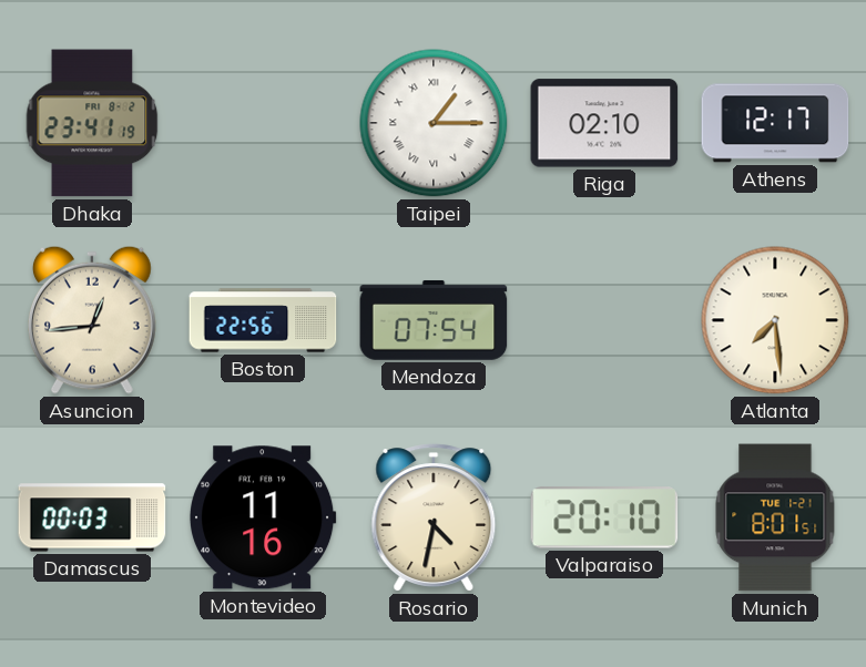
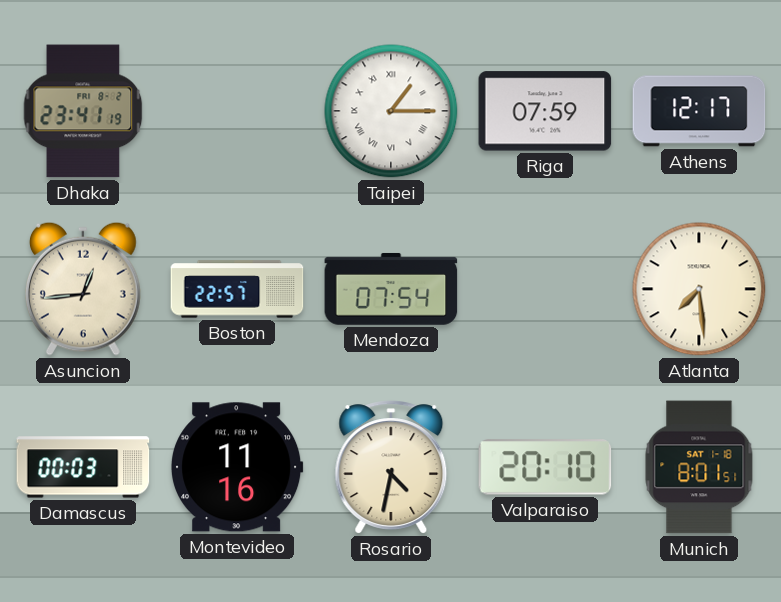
Riga: 02:10 -> 07:59 (545, 111)
Boston: 22:56 -> 22:57 (237, 289)
Munich date: TUE 1-21 -> SAT 1-18 (699, 467)
